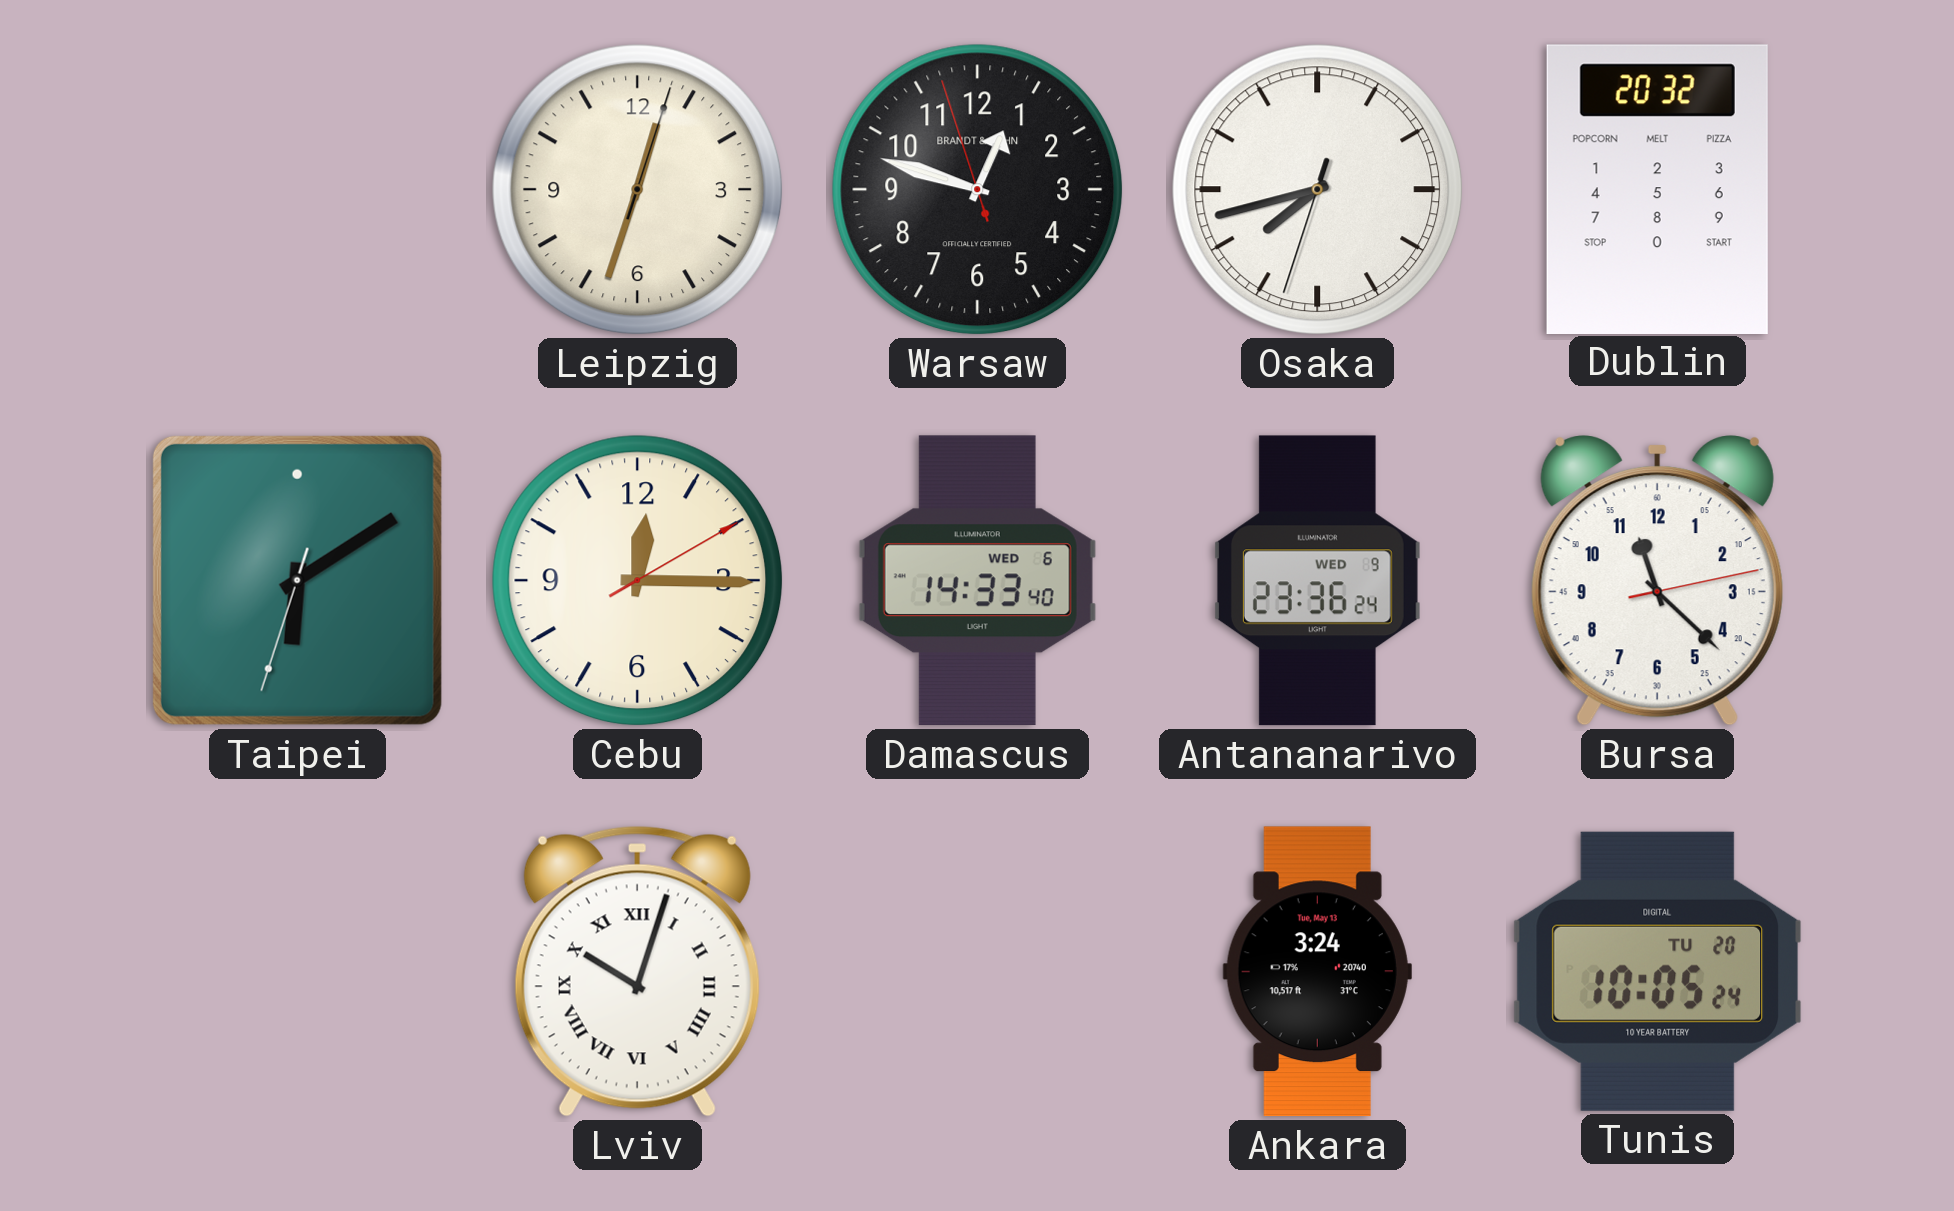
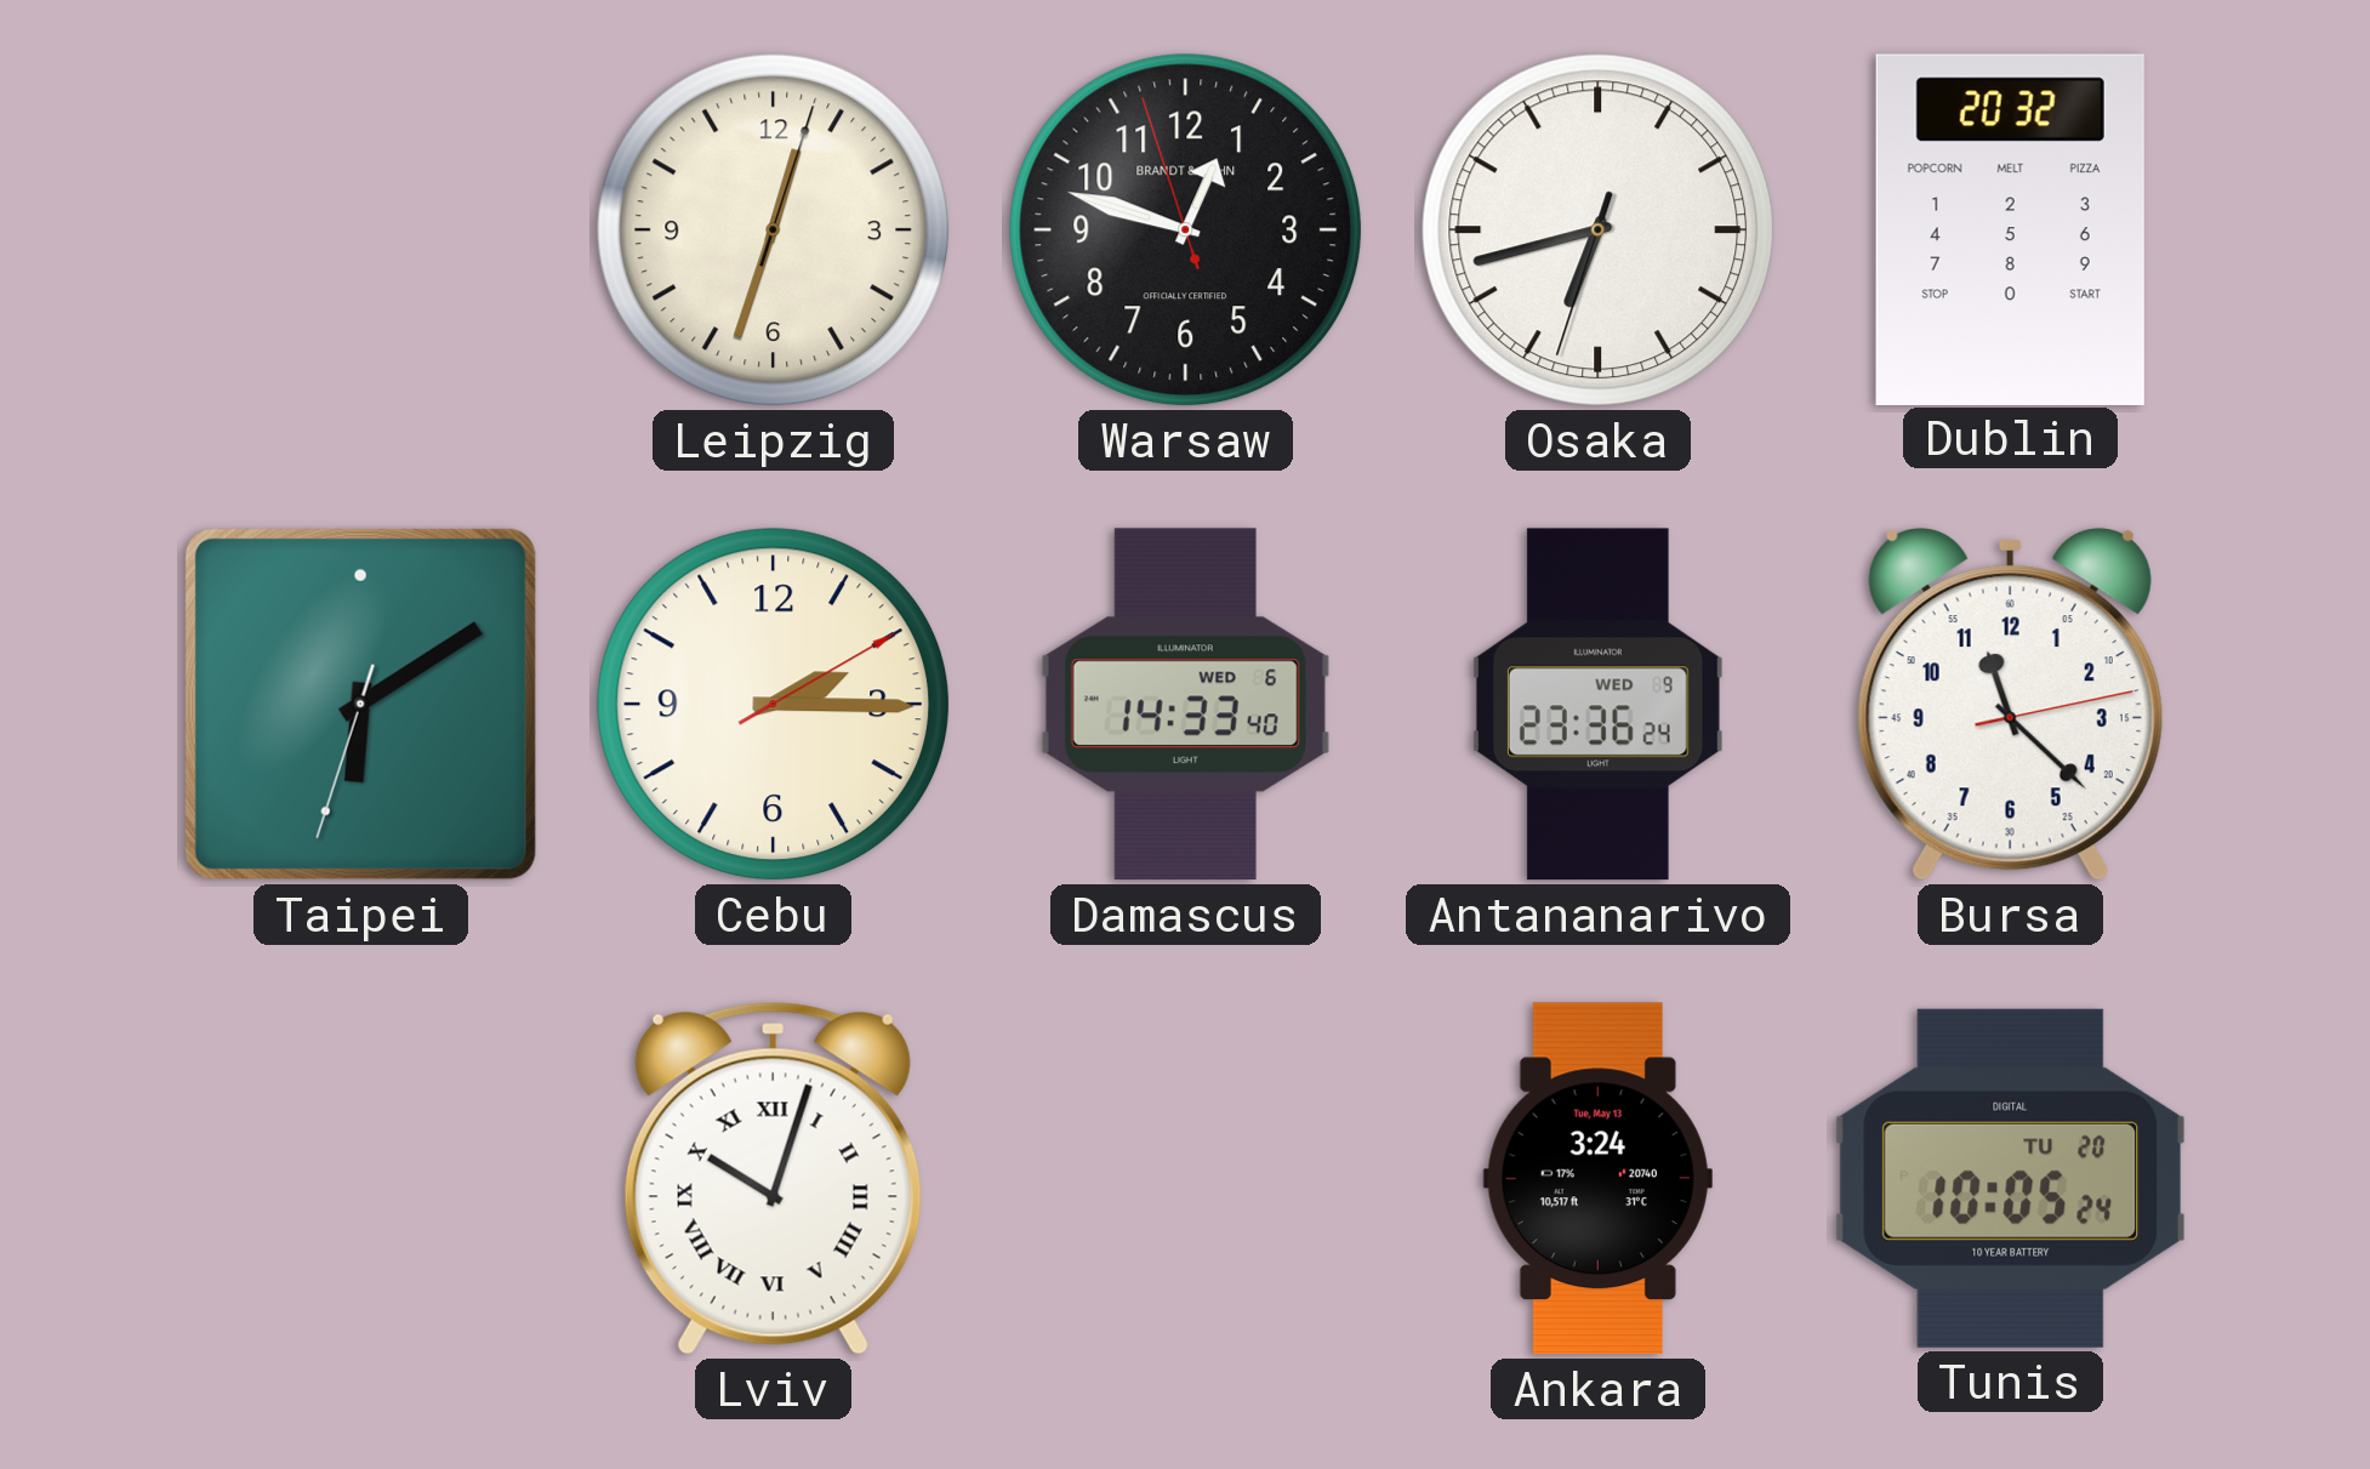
Osaka: 7:42 -> 6:42 (1599, 230)
Cebu: 12:15 -> 2:15 (774, 705)
